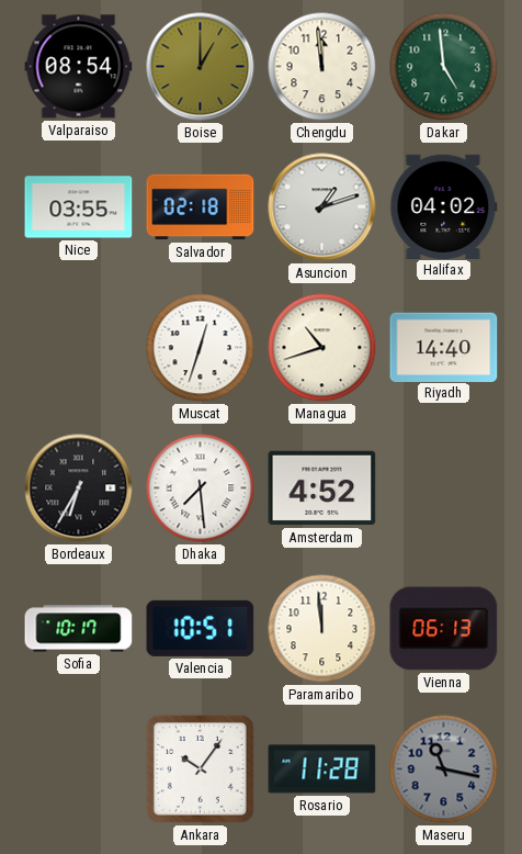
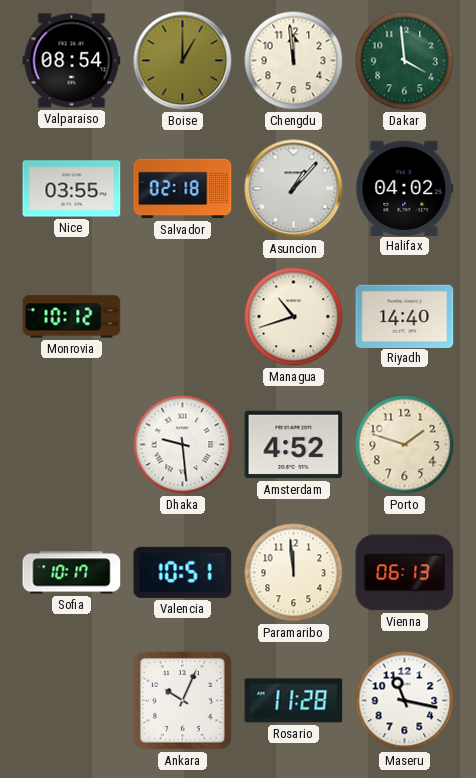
Dakar: 4:59 -> 3:59 (405, 61)
Asuncion: 1:12 -> 1:07 (294, 189)
Monrovia: none -> 10:12 (72, 317)
Muscat: 12:33 -> none (201, 348)
Bordeaux: 6:35 -> none (79, 488)
Dhaka: 7:29 -> 9:29 (183, 445)
Porto: none -> 1:48 (405, 445)
Ankara: 10:06 -> 10:04 (182, 700)
Maseru dial: grey -> white (405, 701)
